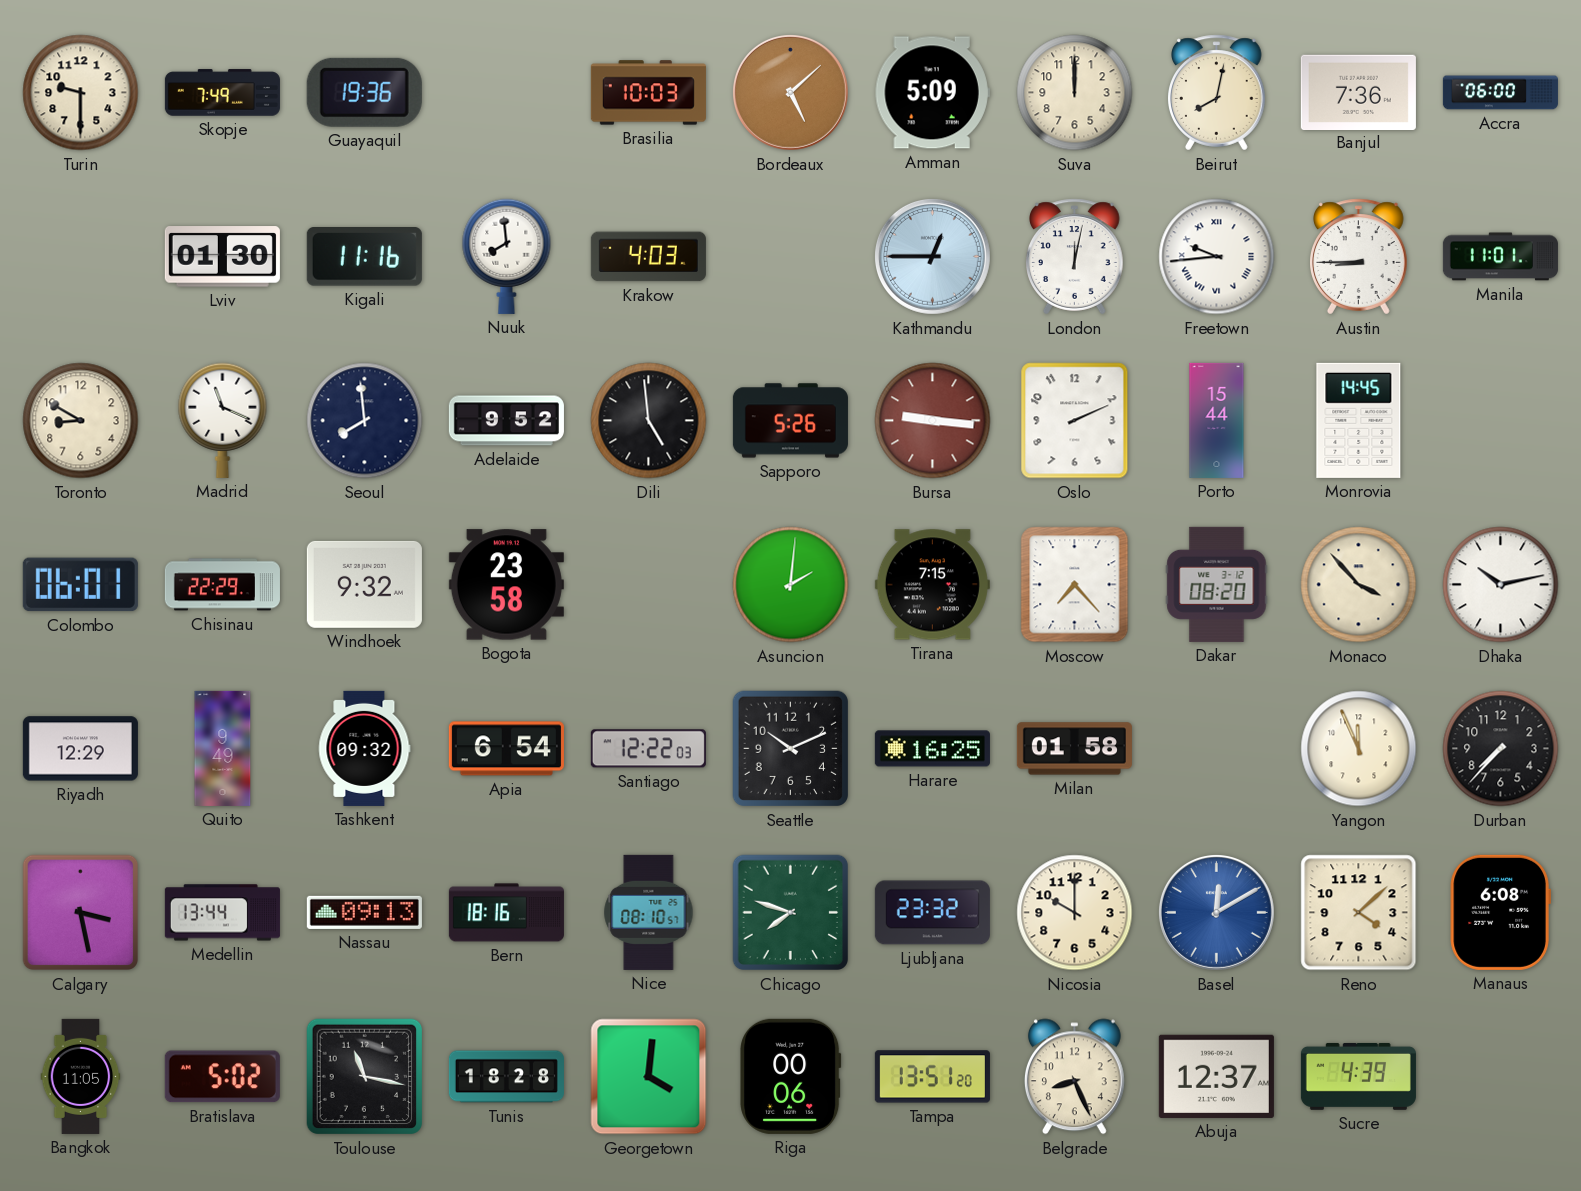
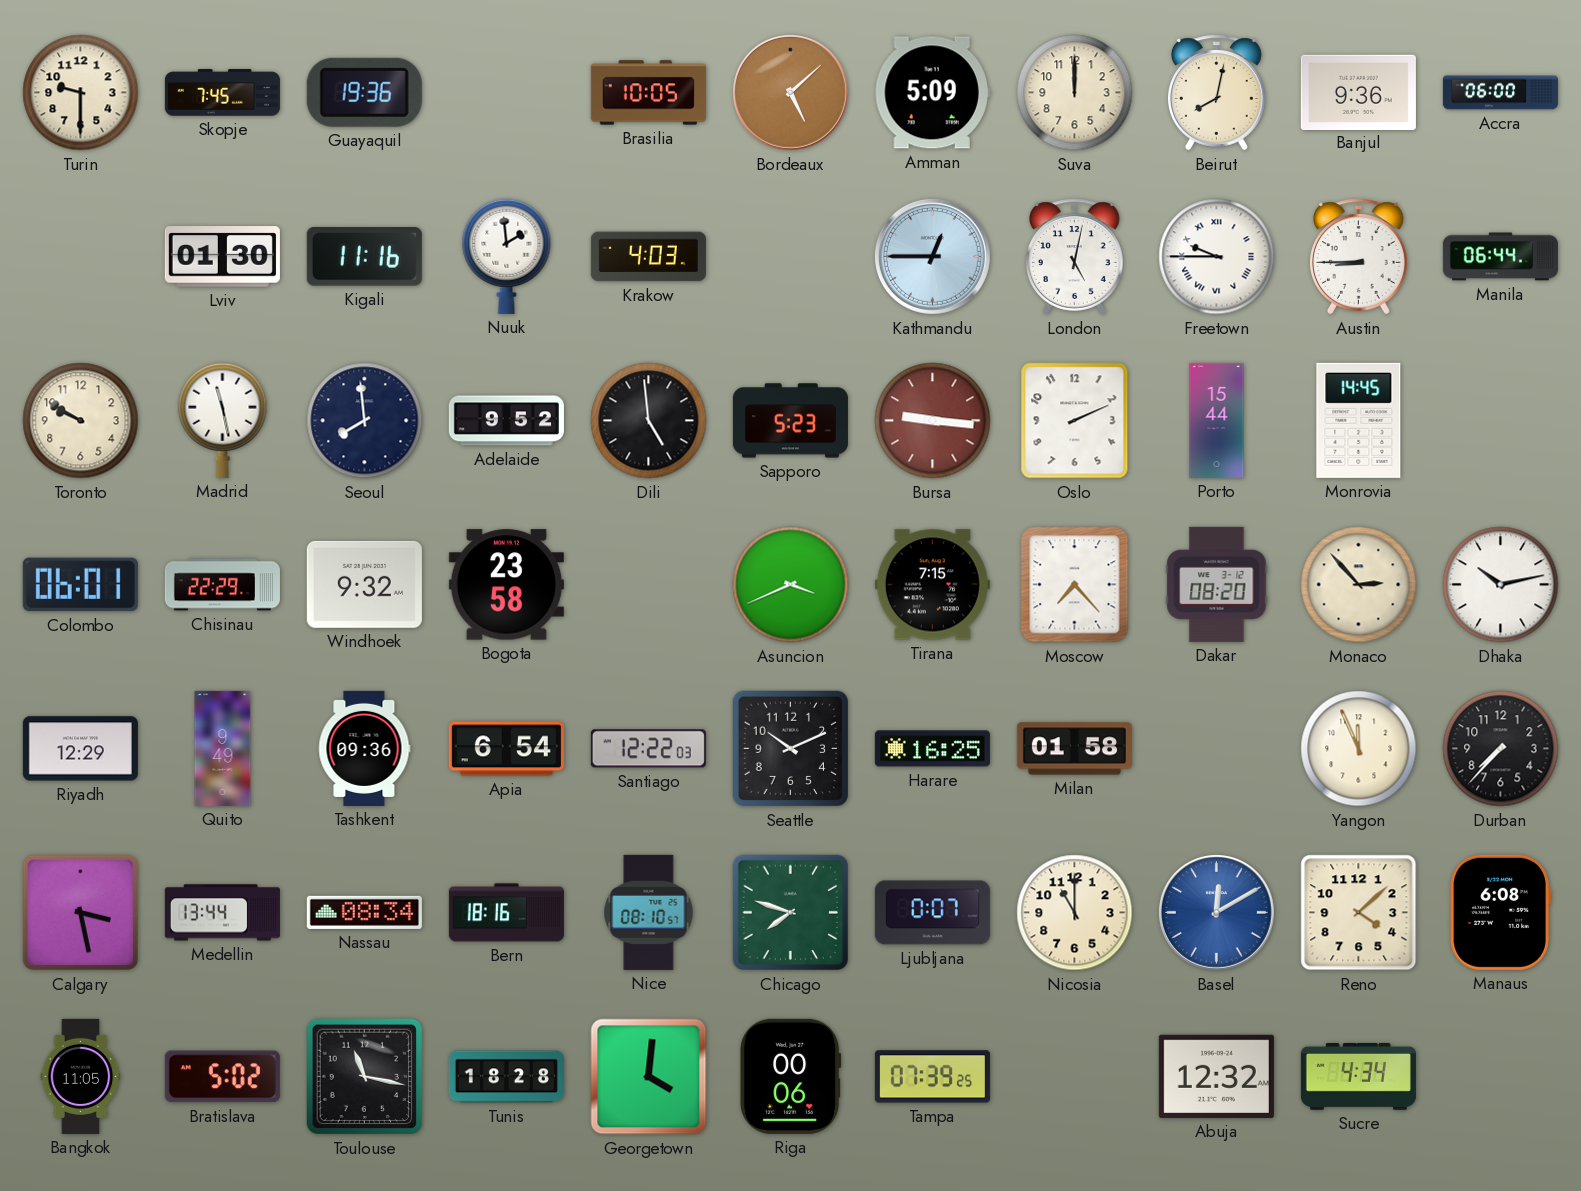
Skopje: 7:49 -> 7:45 (222, 93)
Brasilia: 10:03 -> 10:05 (648, 93)
Banjul: 7:36 -> 9:36 (1358, 92)
Nuuk: 7:59 -> 1:59 (507, 256)
London: 12:02 -> 5:02 (1075, 257)
Freetown: 9:44 -> 9:45 (1217, 257)
Manila: 11:01 -> 06:44 (1500, 257)
Toronto: 8:50 -> 9:50 (81, 421)
Madrid: 11:19 -> 11:28 (223, 420)
Sapporo: 5:26 -> 5:23 (790, 421)
Asuncion: 2:01 -> 3:41 (791, 585)
Monaco: 3:53 -> 2:53 (1359, 585)
Tashkent: 09:32 -> 09:36 (364, 748)
Nassau: 09:13 -> 08:34 (364, 912)
Ljubljana: 23:32 -> 0:07 (932, 913)
Nicosia: 10:00 -> 11:00 (1075, 913)
Tampa: 13:51 -> 07:39 (932, 1077)
Belgrade: 8:26 -> none (1074, 1077)
Abuja: 12:37 -> 12:32 (1216, 1076)
Sucre: 4:39 -> 4:34 (1358, 1076)
